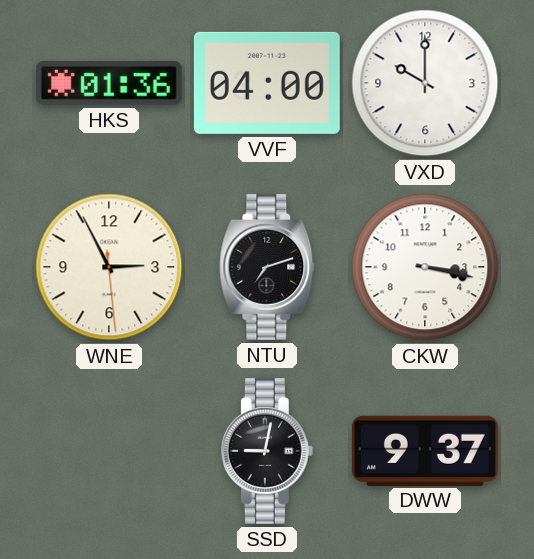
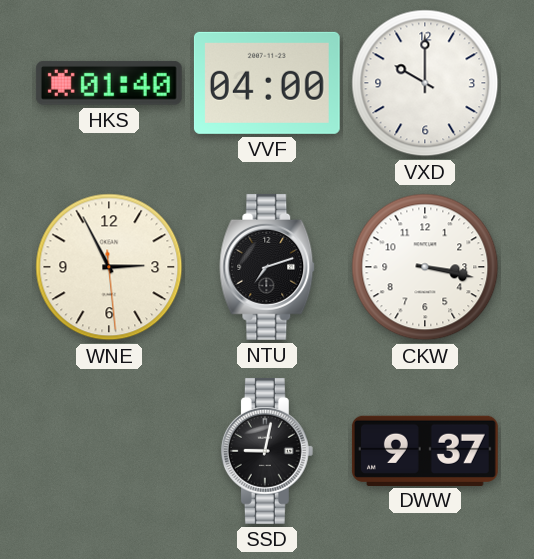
HKS: 01:36 -> 01:40 (109, 83)
